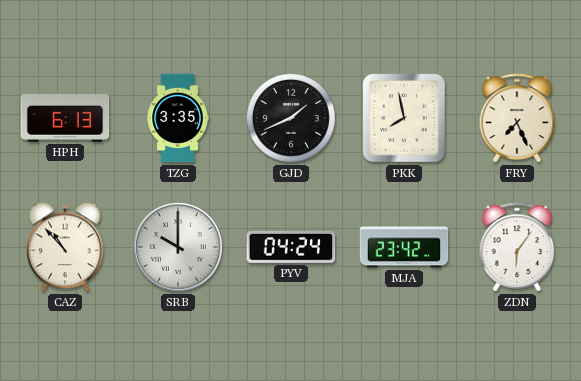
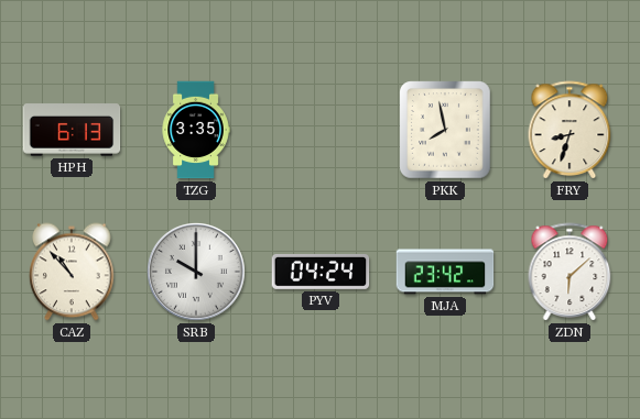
GJD: 1:41 -> none (292, 119)
FRY: 7:26 -> 8:33 (570, 130)
ZDN: 6:06 -> 6:08 (570, 272)
